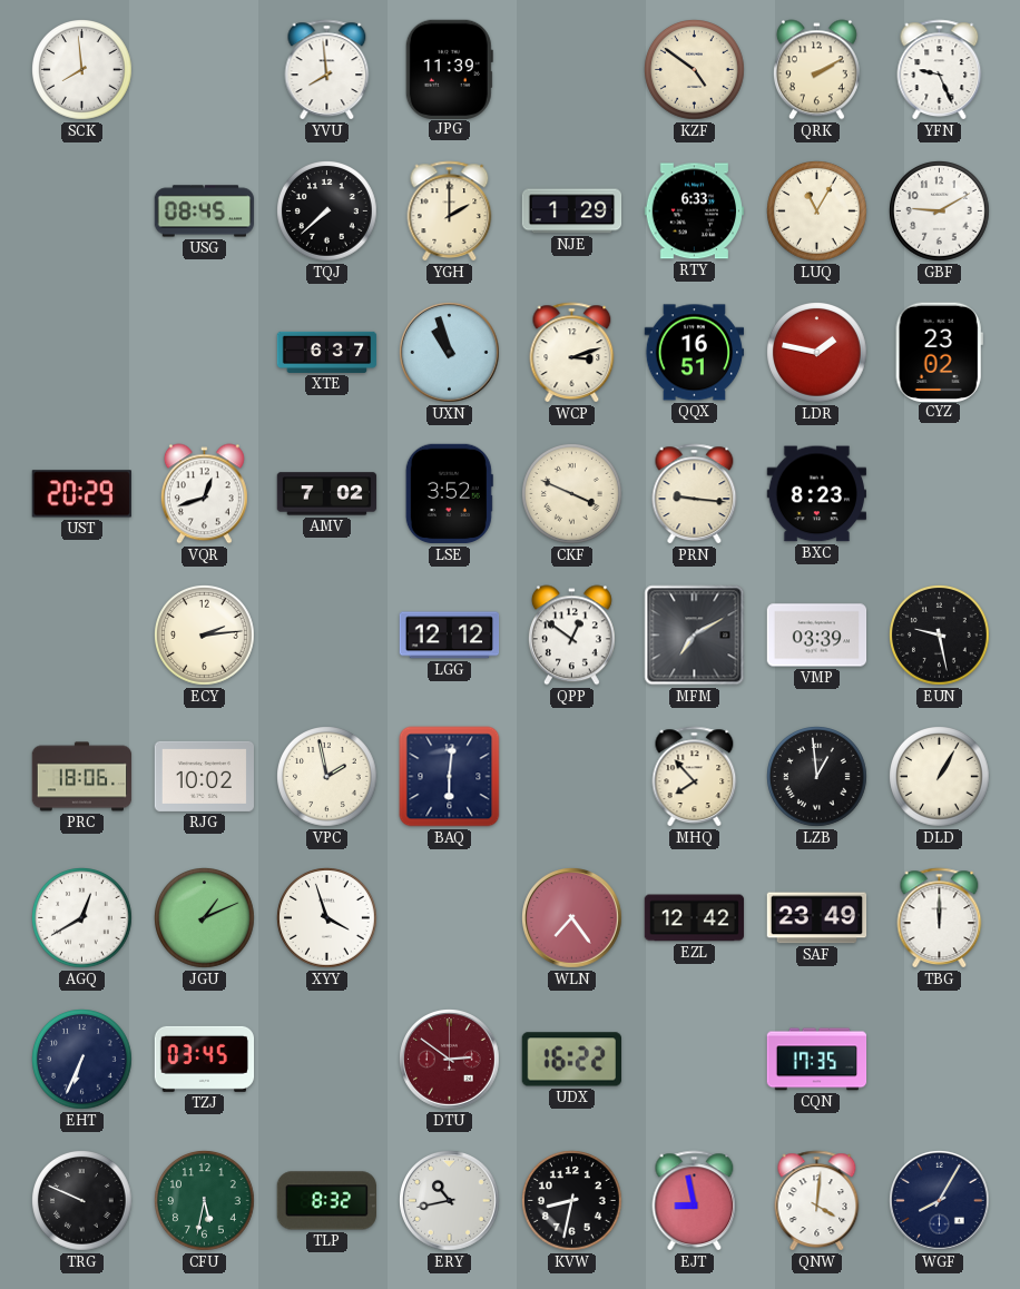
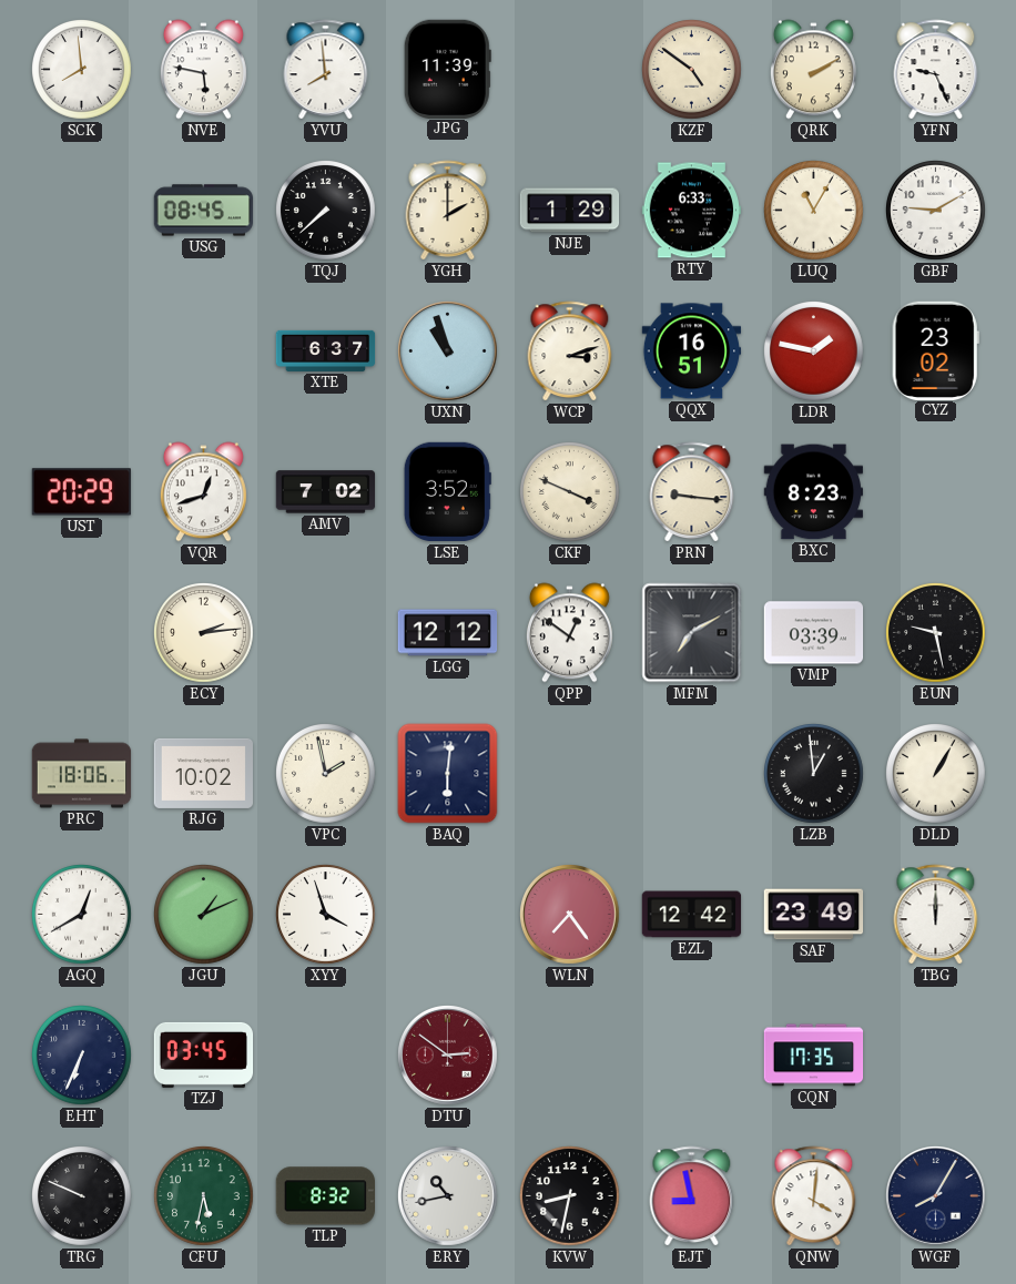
NVE: none -> 5:47 (203, 70)
MHQ: 7:53 -> none (695, 777)
UDX: 16:22 -> none (571, 1060)
